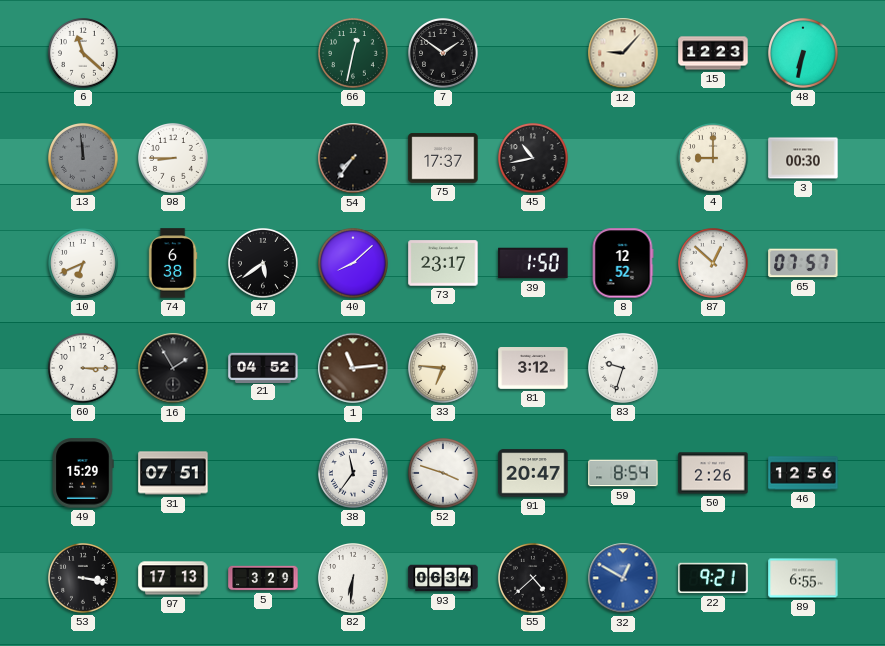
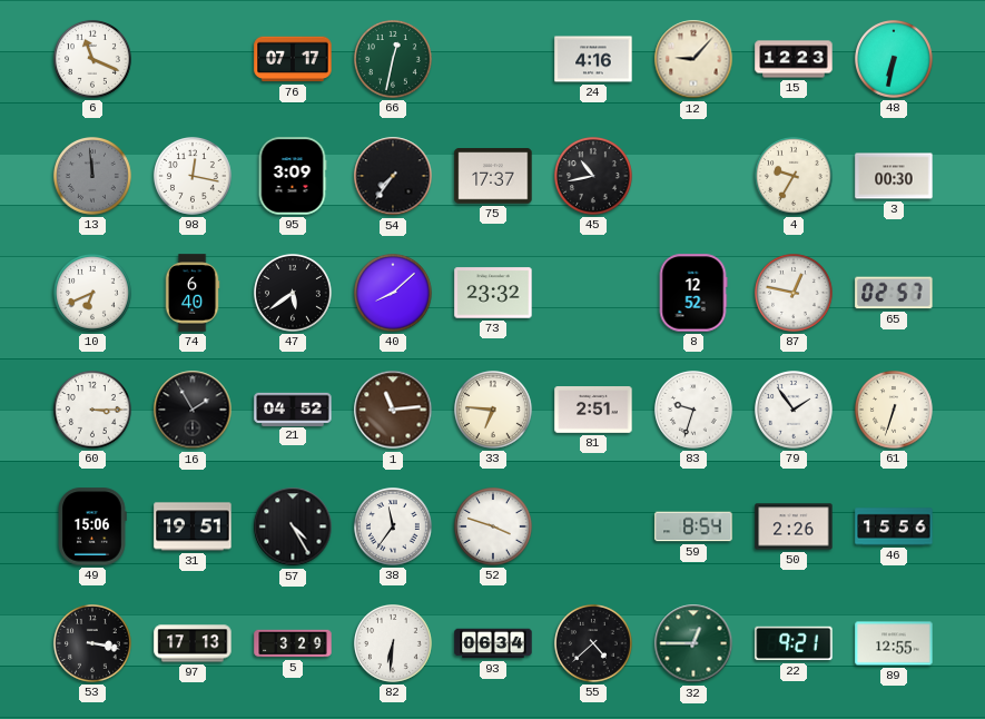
6: 11:22 -> 11:19 (93, 60)
76: none -> 07:17 (293, 59)
7: 1:51 -> none (444, 54)
24: none -> 4:16 (593, 59)
98: 8:45 -> 12:17 (194, 177)
95: none -> 3:09 (293, 176)
4: 9:00 -> 9:35 (795, 177)
74: 6:38 -> 6:40 (193, 293)
73: 23:17 -> 23:32 (493, 293)
39: 1:50 -> none (533, 263)
87: 12:52 -> 12:47 (795, 294)
65: 07:57 -> 02:57 (894, 293)
81: 3:12 -> 2:51 (593, 410)
79: none -> 1:54 (795, 411)
61: none -> 6:33 (895, 411)
49: 15:29 -> 15:06 (92, 526)
31: 07:51 -> 19:51 (193, 526)
57: none -> 4:25 (293, 526)
91: 20:47 -> none (533, 473)
46: 12:56 -> 15:56 (894, 526)
32: 12:50 -> 12:45 (693, 643)
32 dial: blue -> green (693, 643)
89: 6:55 -> 12:55 (894, 643)
